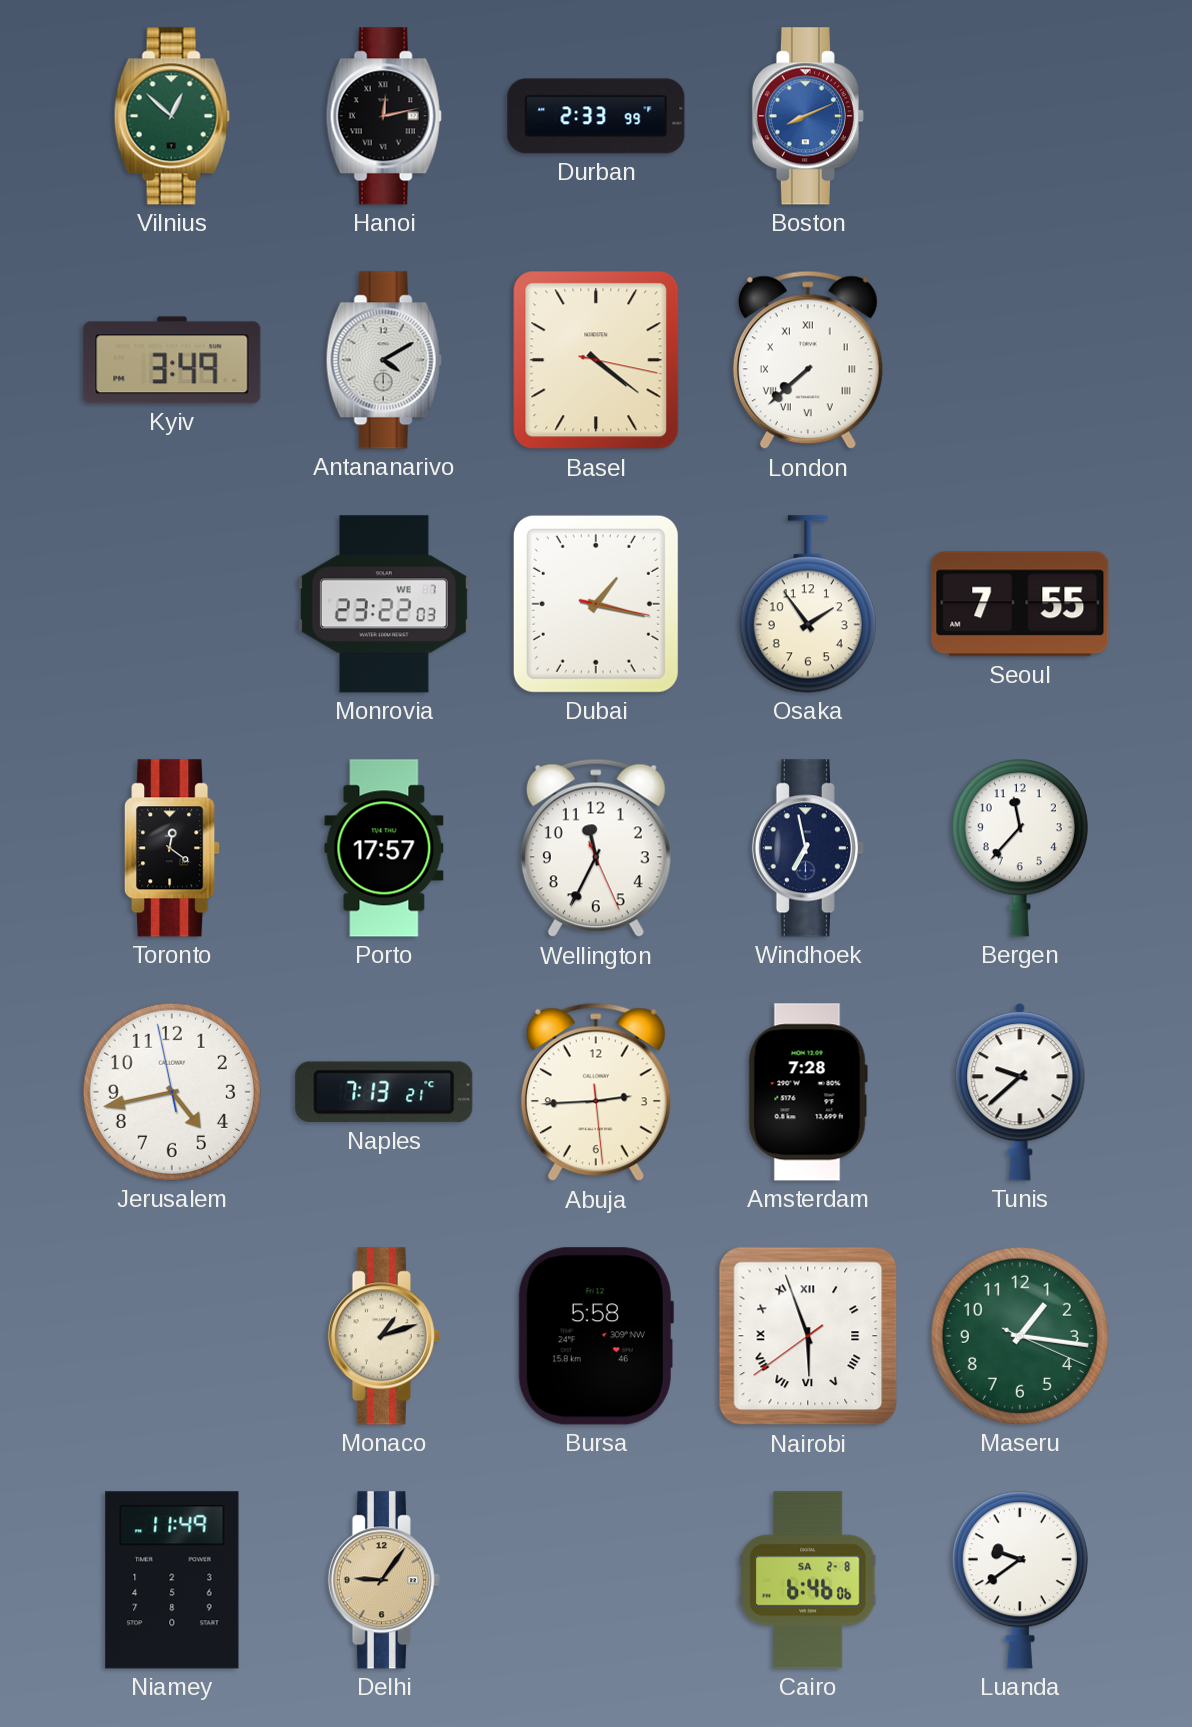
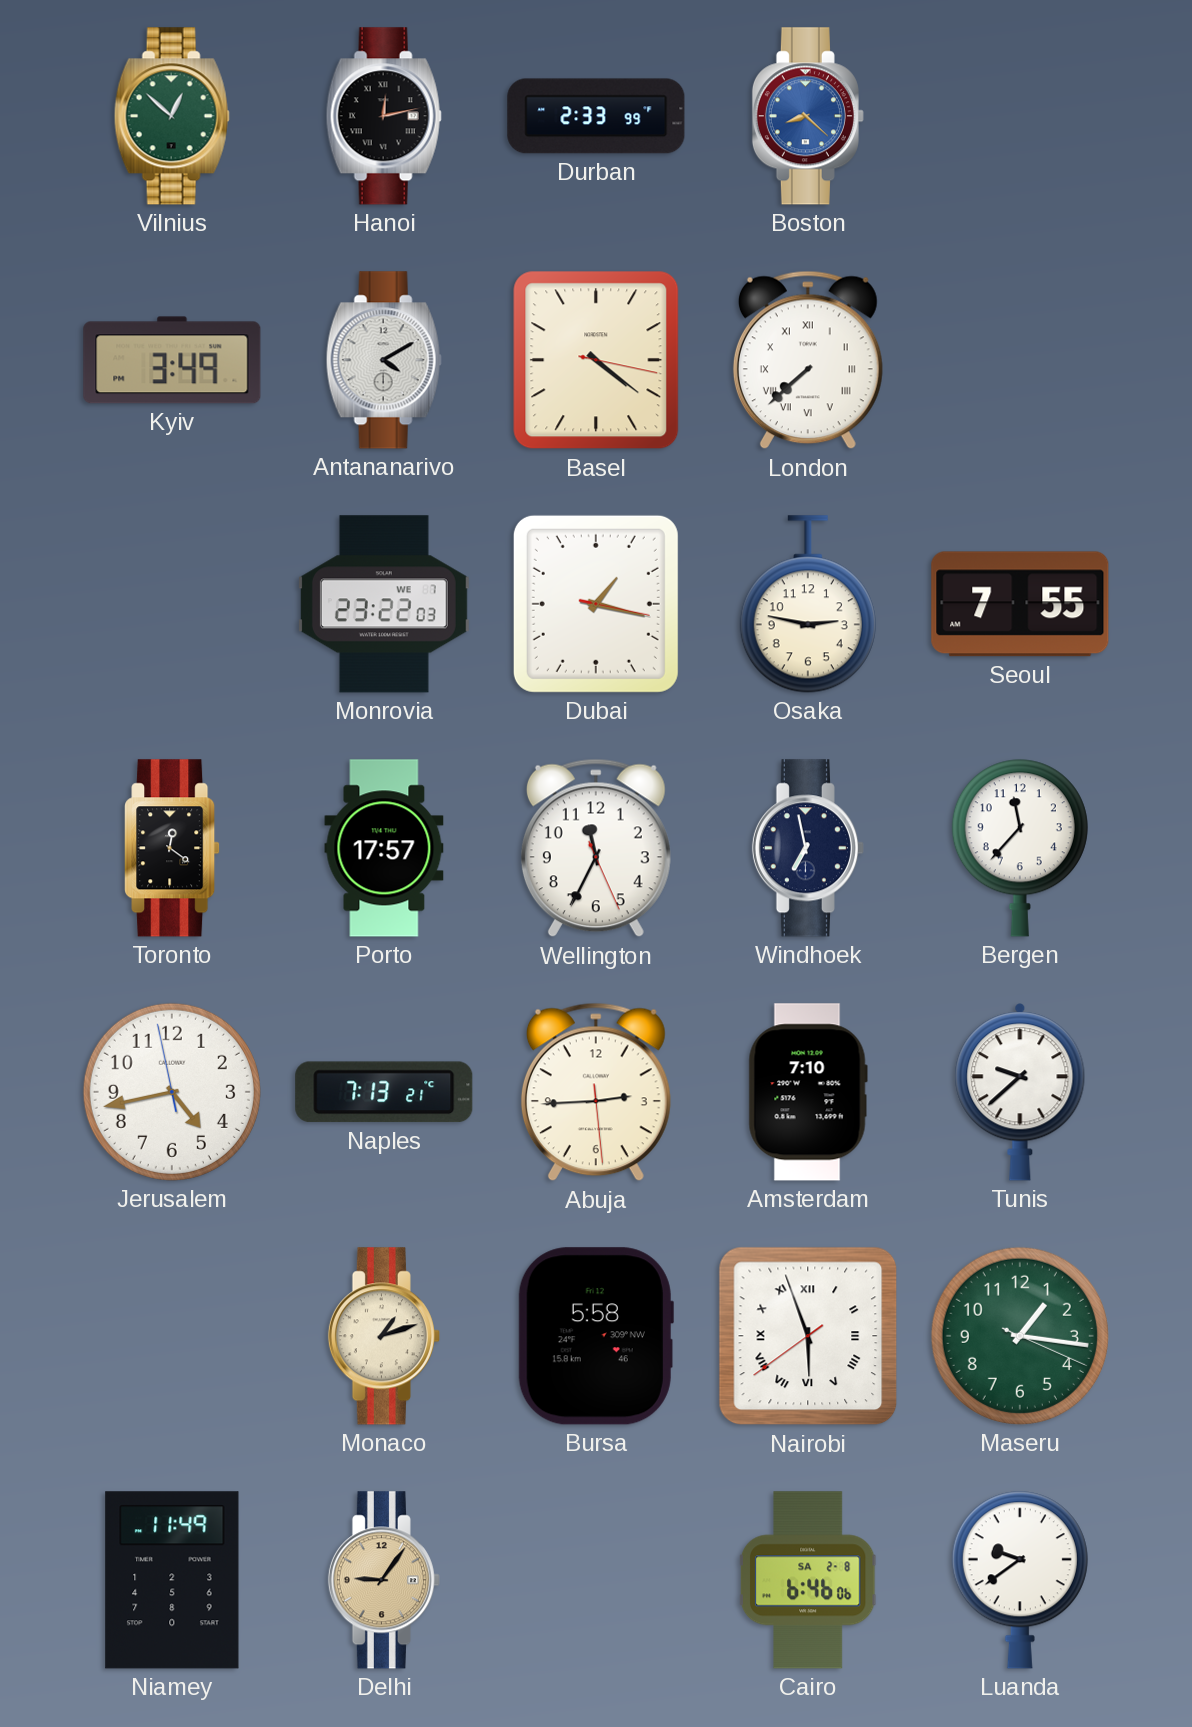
Boston: 8:11 -> 8:22 (808, 116)
Osaka: 1:54 -> 2:47 (808, 604)
Amsterdam: 7:28 -> 7:10 (808, 1092)
